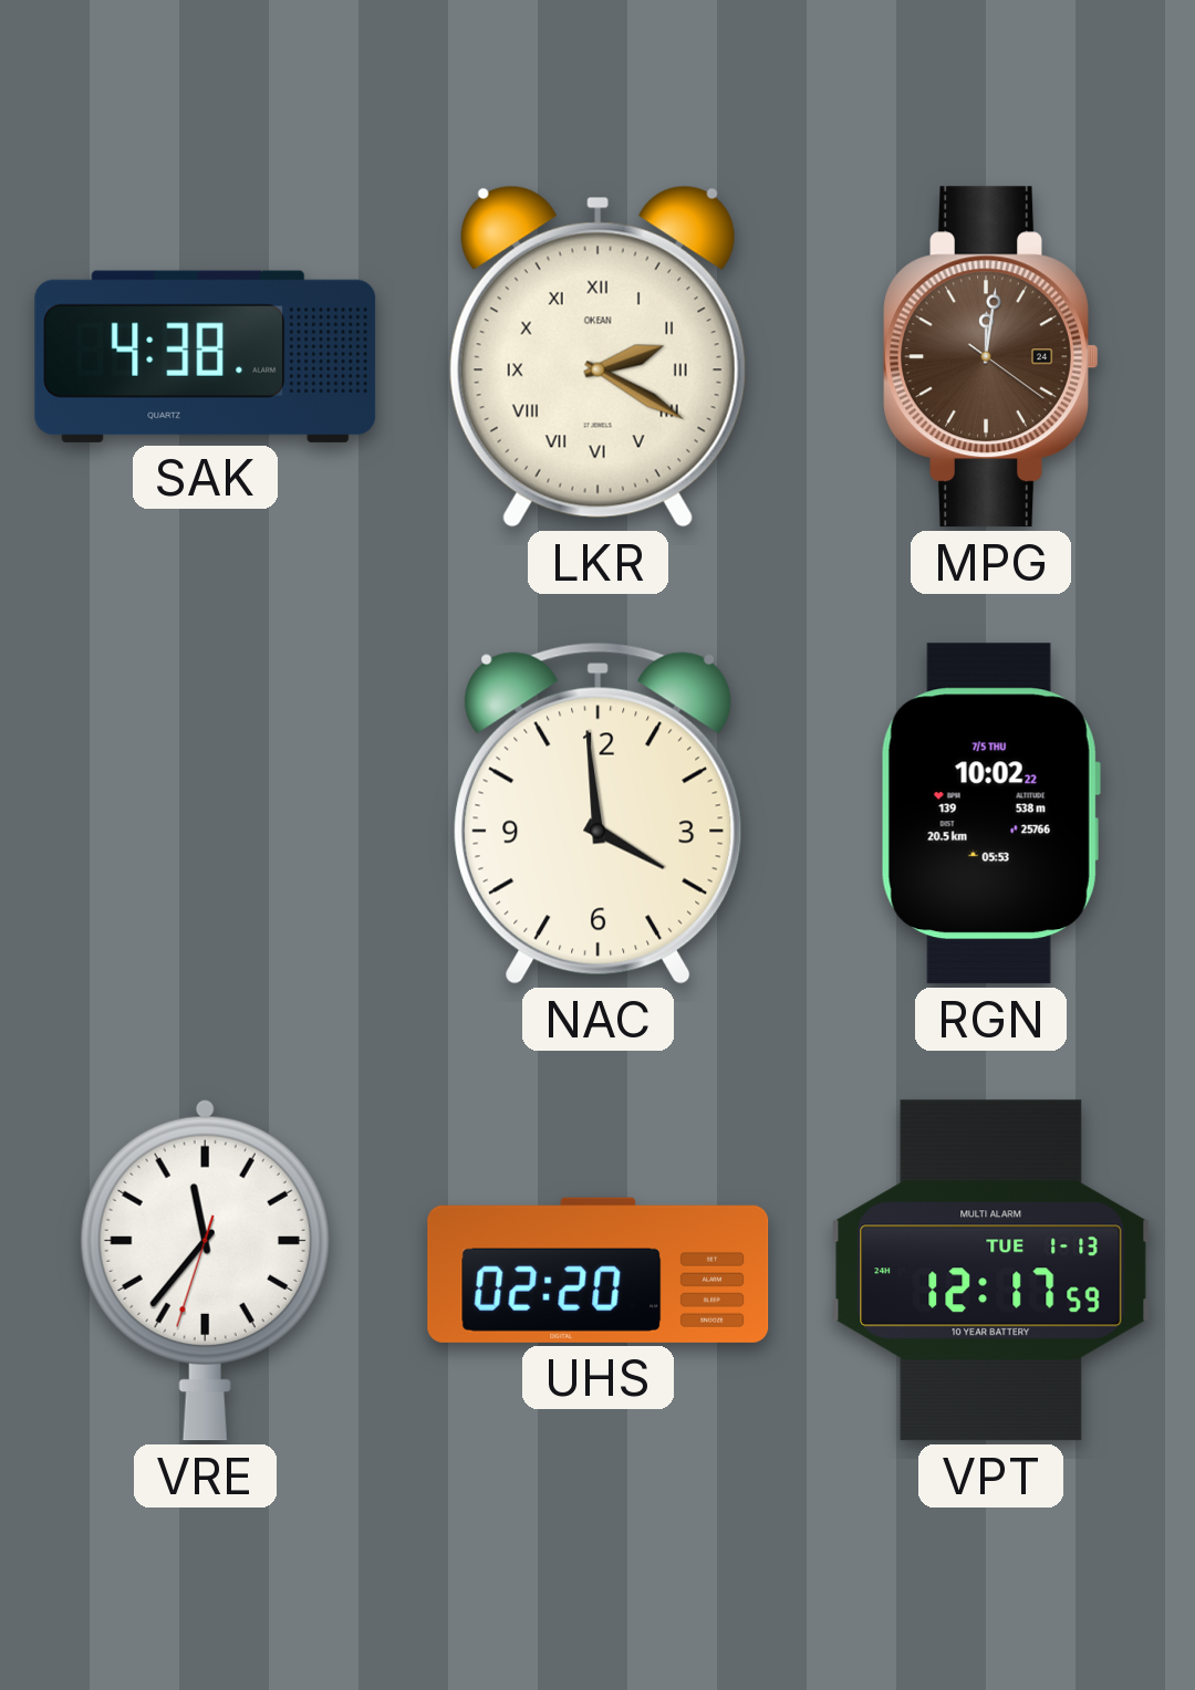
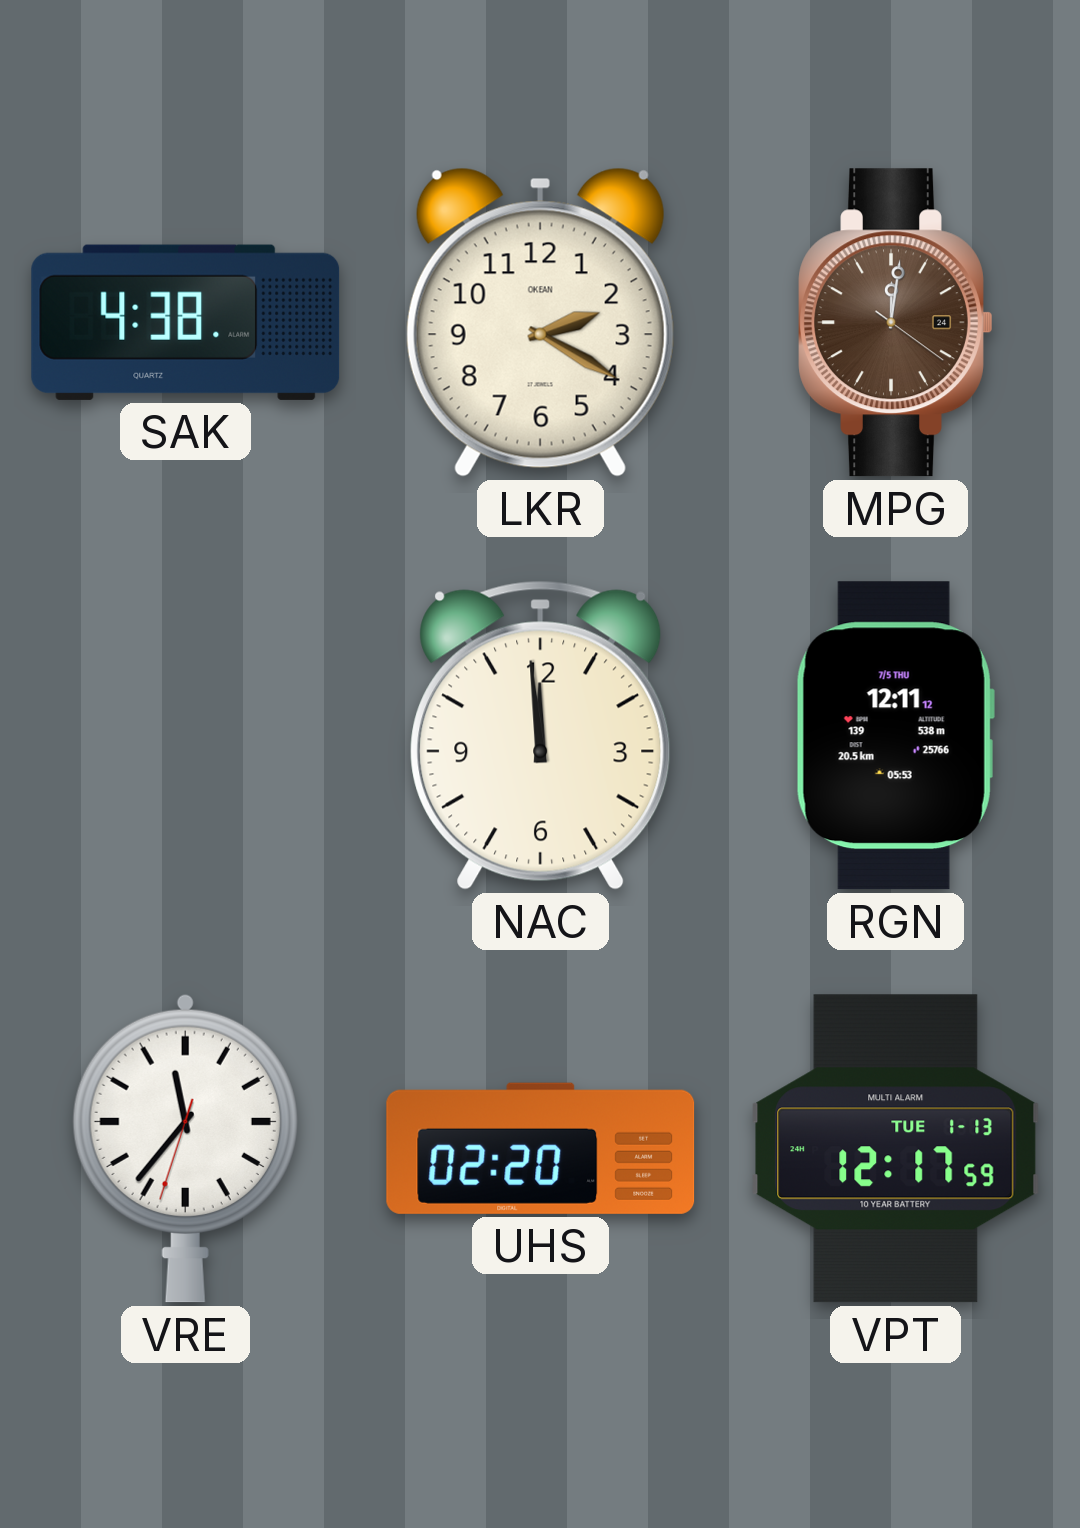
LKR numerals: Roman -> Arabic (540, 322)
NAC: 3:59 -> 11:59 (541, 735)
RGN: 10:02 -> 12:11 (895, 736)
